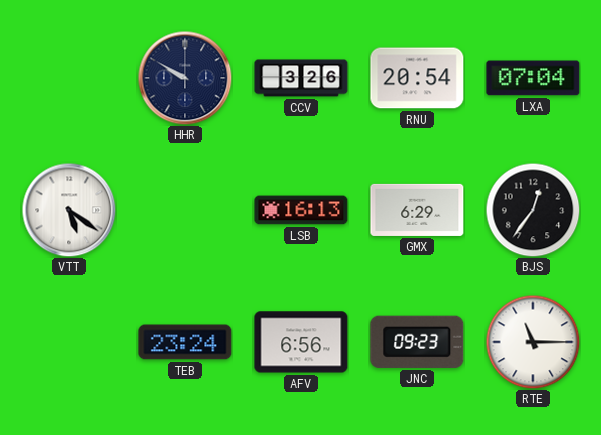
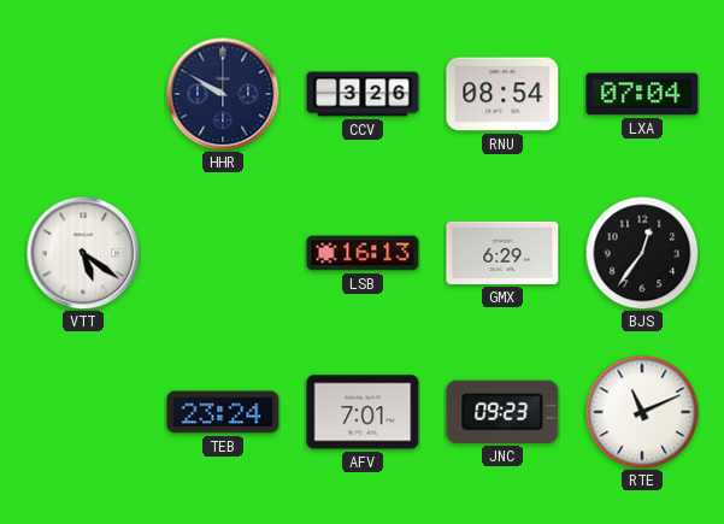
RNU: 20:54 -> 08:54 (502, 94)
AFV: 6:56 -> 7:01 (363, 412)
RTE: 11:15 -> 11:11 (642, 412)
